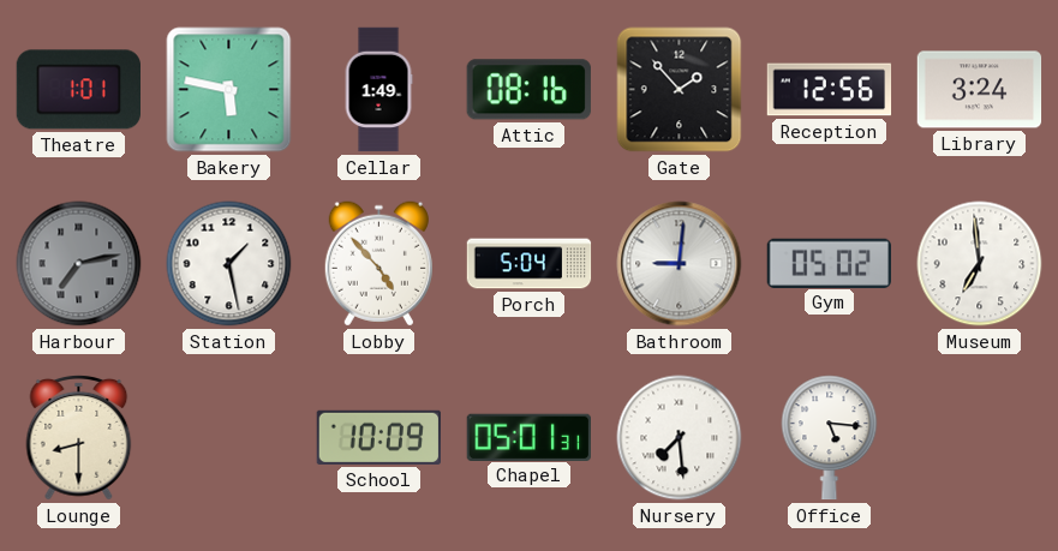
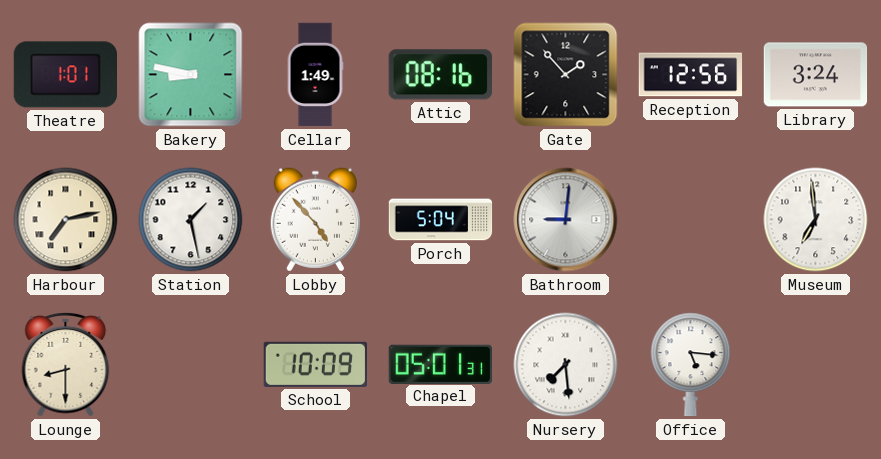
Bakery: 5:47 -> 8:47 (191, 75)
Harbour dial: grey -> cream (66, 220)
Gym: 05:02 -> none (829, 263)
